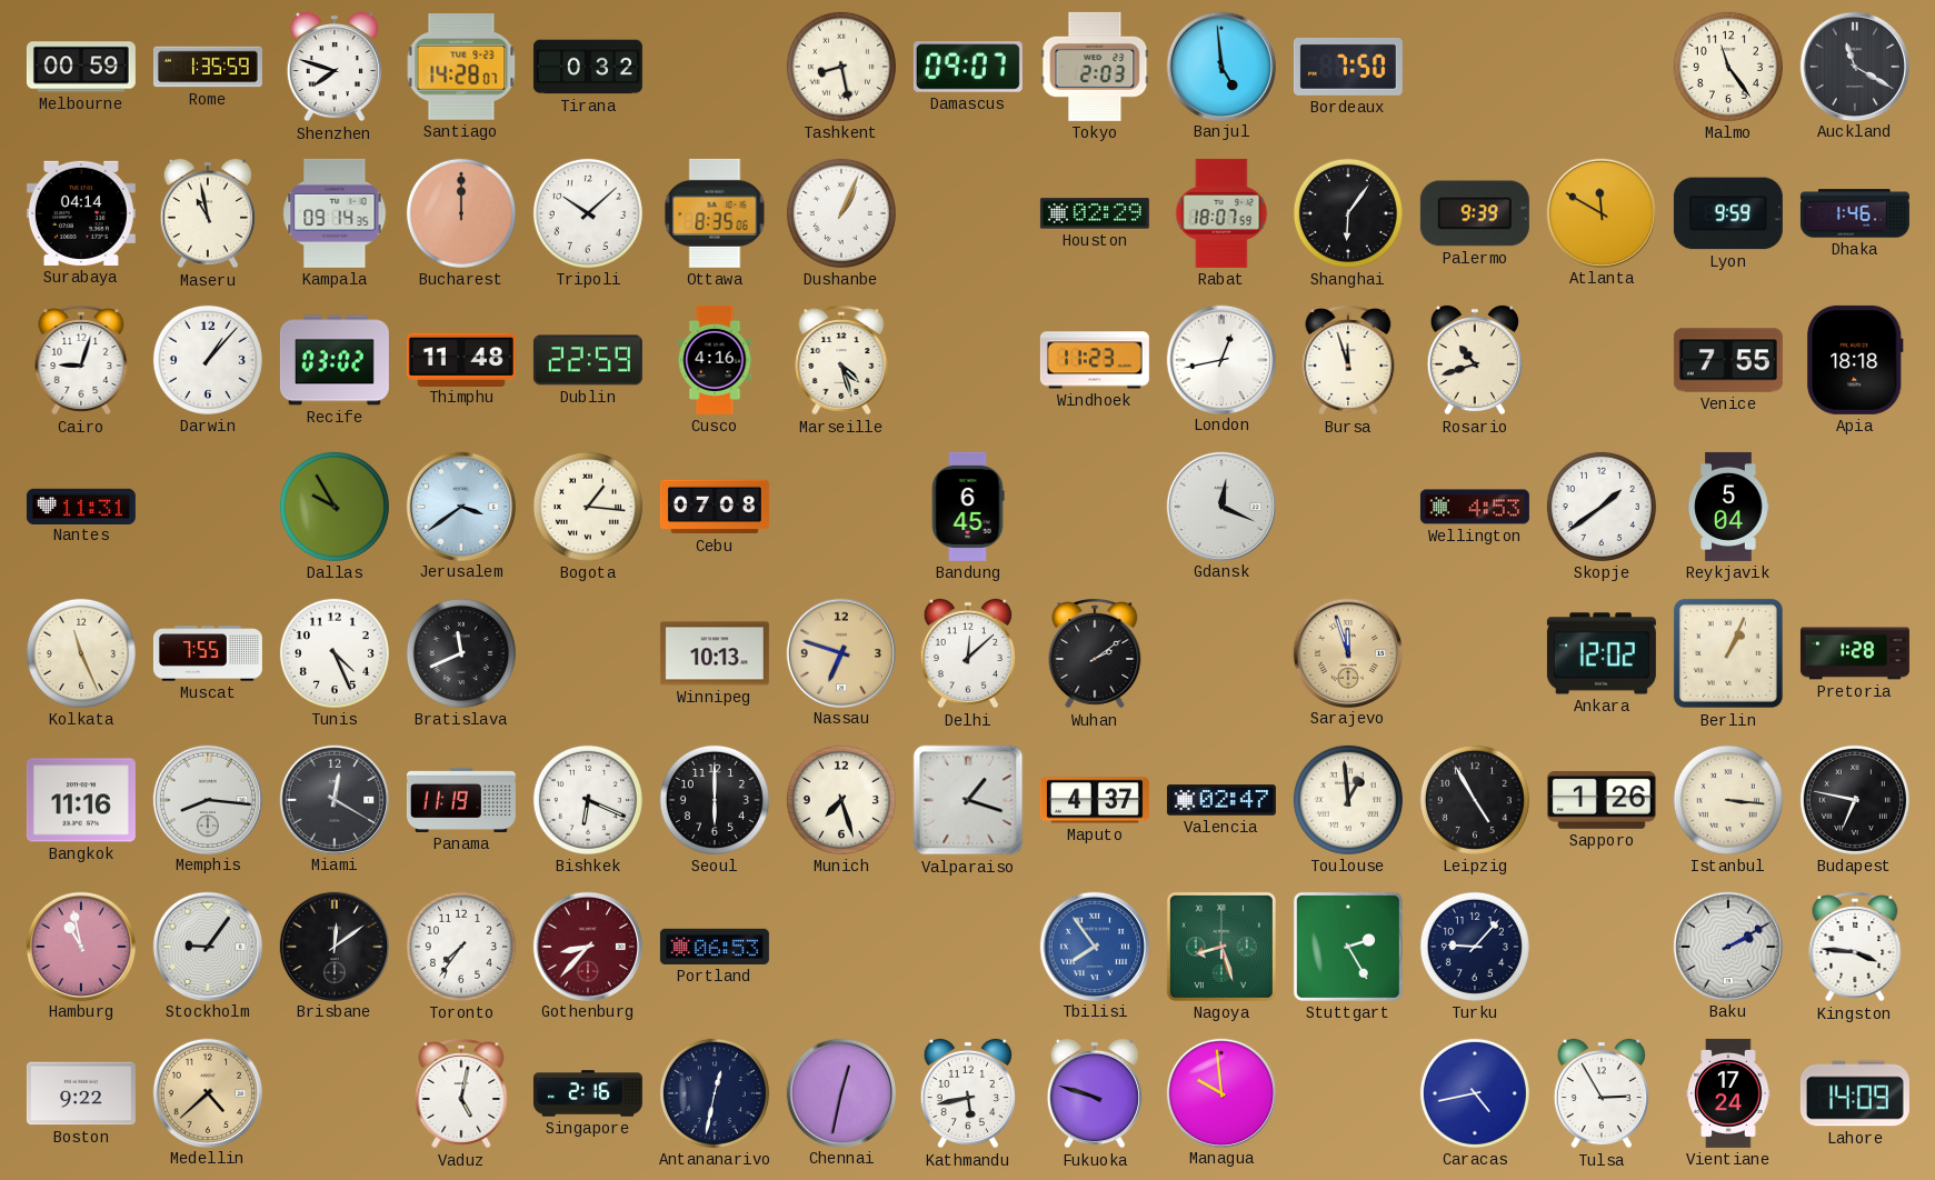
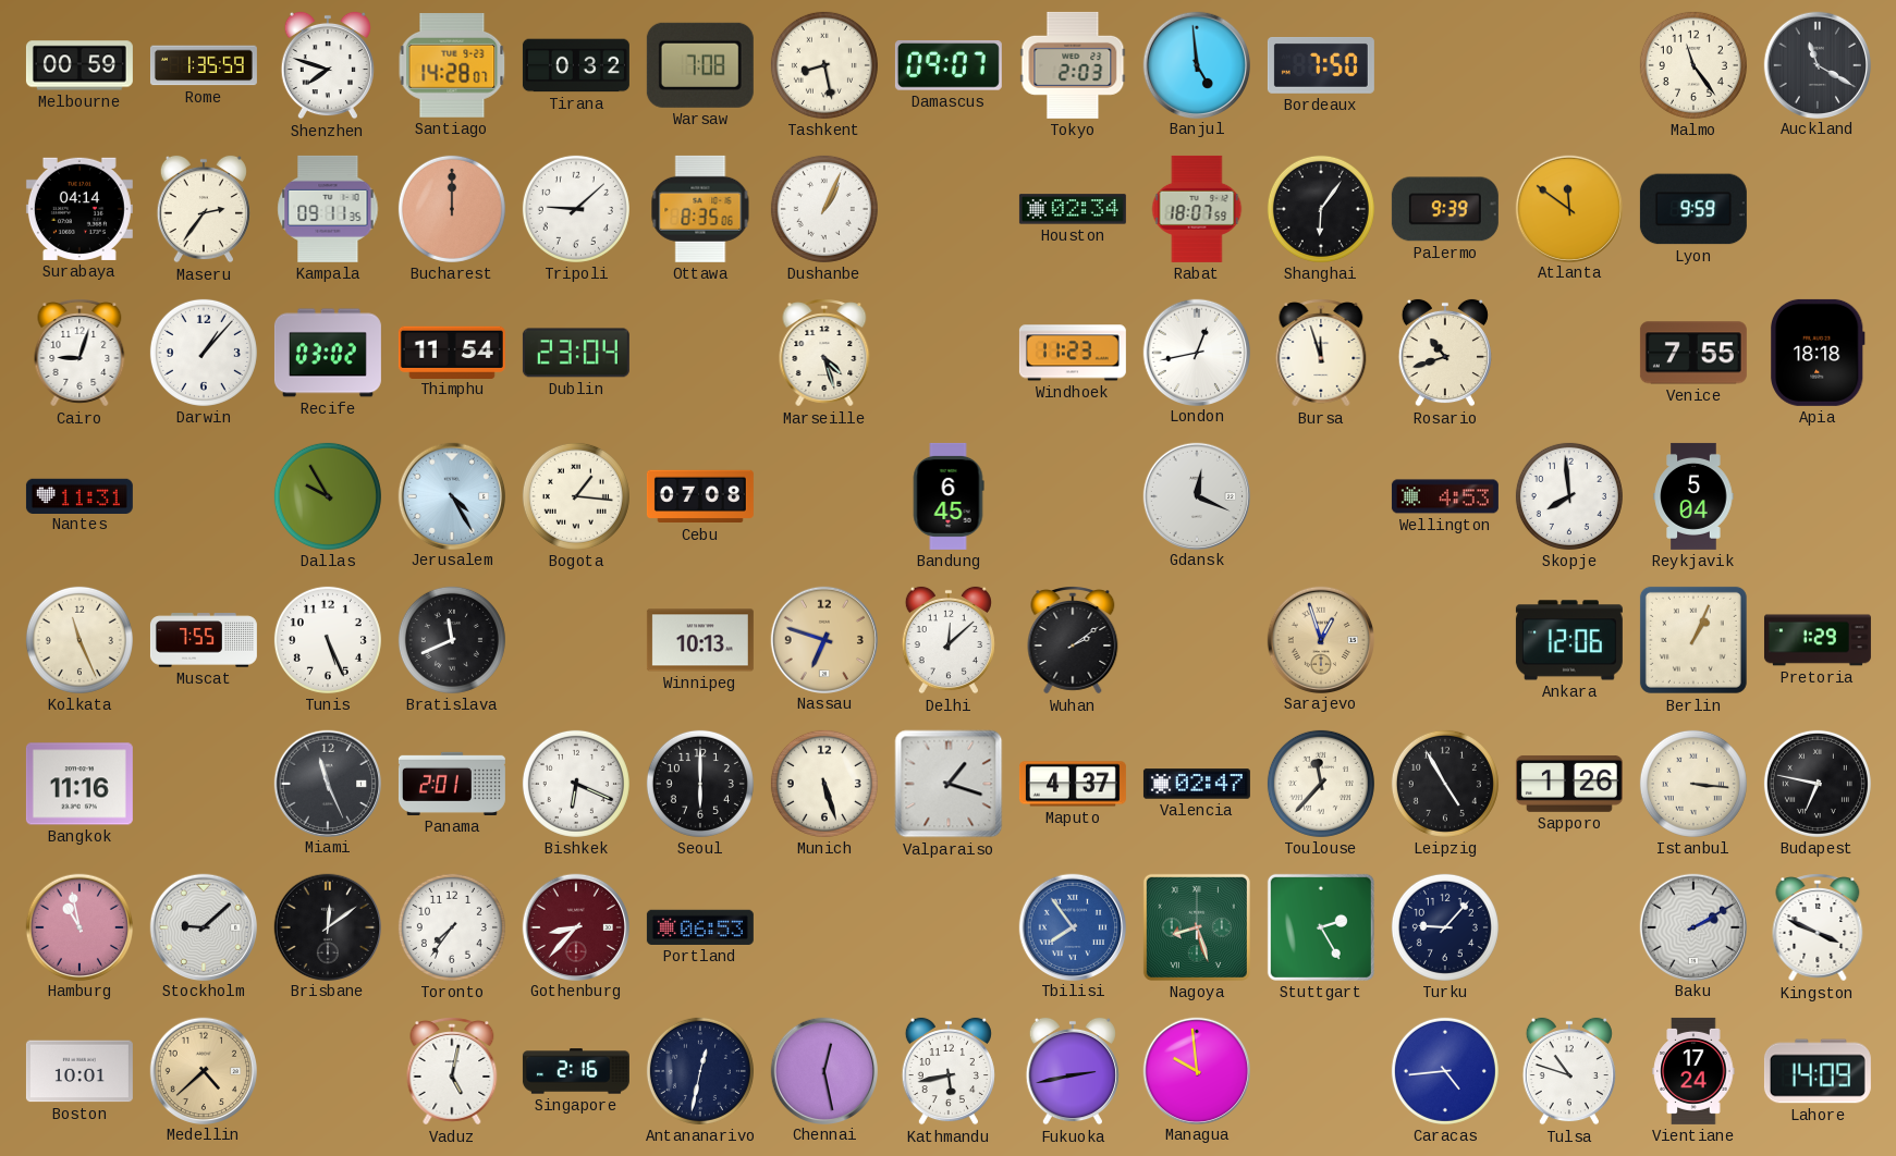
Warsaw: none -> 7:08 (700, 65)
Maseru: 10:58 -> 2:36 (204, 209)
Kampala: 09:14 -> 09:11 (328, 209)
Tripoli: 10:08 -> 9:08 (576, 209)
Houston: 02:29 -> 02:34 (1073, 209)
Atlanta: 11:50 -> 11:51 (1568, 208)
Dhaka: 1:46 -> none (1855, 213)
Thimphu: 11:48 -> 11:54 (452, 352)
Dublin: 22:59 -> 23:04 (576, 353)
Cusco: 4:16 -> none (715, 360)
Jerusalem: 3:39 -> 4:25 (451, 495)
Skopje: 1:39 -> 7:59 (1569, 496)
Tunis: 4:26 -> 5:26 (328, 640)
Sarajevo: 11:57 -> 12:57 (1320, 639)
Ankara: 12:02 -> 12:06 (1569, 640)
Pretoria: 1:28 -> 1:29 (1818, 640)
Memphis: 8:16 -> none (207, 799)
Miami: 12:20 -> 11:26 (327, 783)
Panama: 11:19 -> 2:01 (452, 784)
Munich: 7:27 -> 5:27 (824, 784)
Toulouse: 12:59 -> 11:37 (1321, 784)
Stockholm: 9:06 -> 9:08 (203, 926)
Kingston: 3:46 -> 3:49 (1818, 927)
Boston: 9:22 -> 10:01 (79, 1071)
Chennai: 12:32 -> 12:28 (823, 1070)
Fukuoka: 9:48 -> 2:43 (1073, 1071)
Caracas: 4:43 -> 4:44 (1445, 1071)
Tulsa: 2:55 -> 10:48 (1569, 1071)
